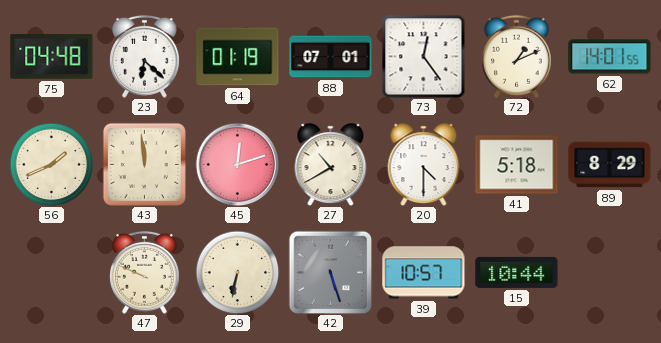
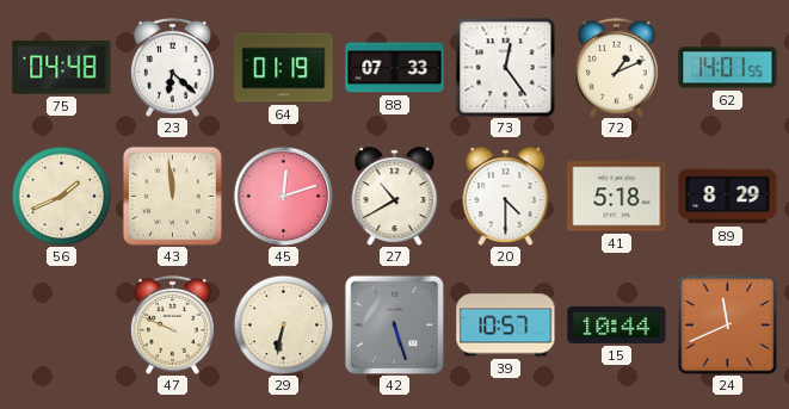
88: 07:01 -> 07:33 (395, 68)
24: none -> 11:41 (728, 326)
